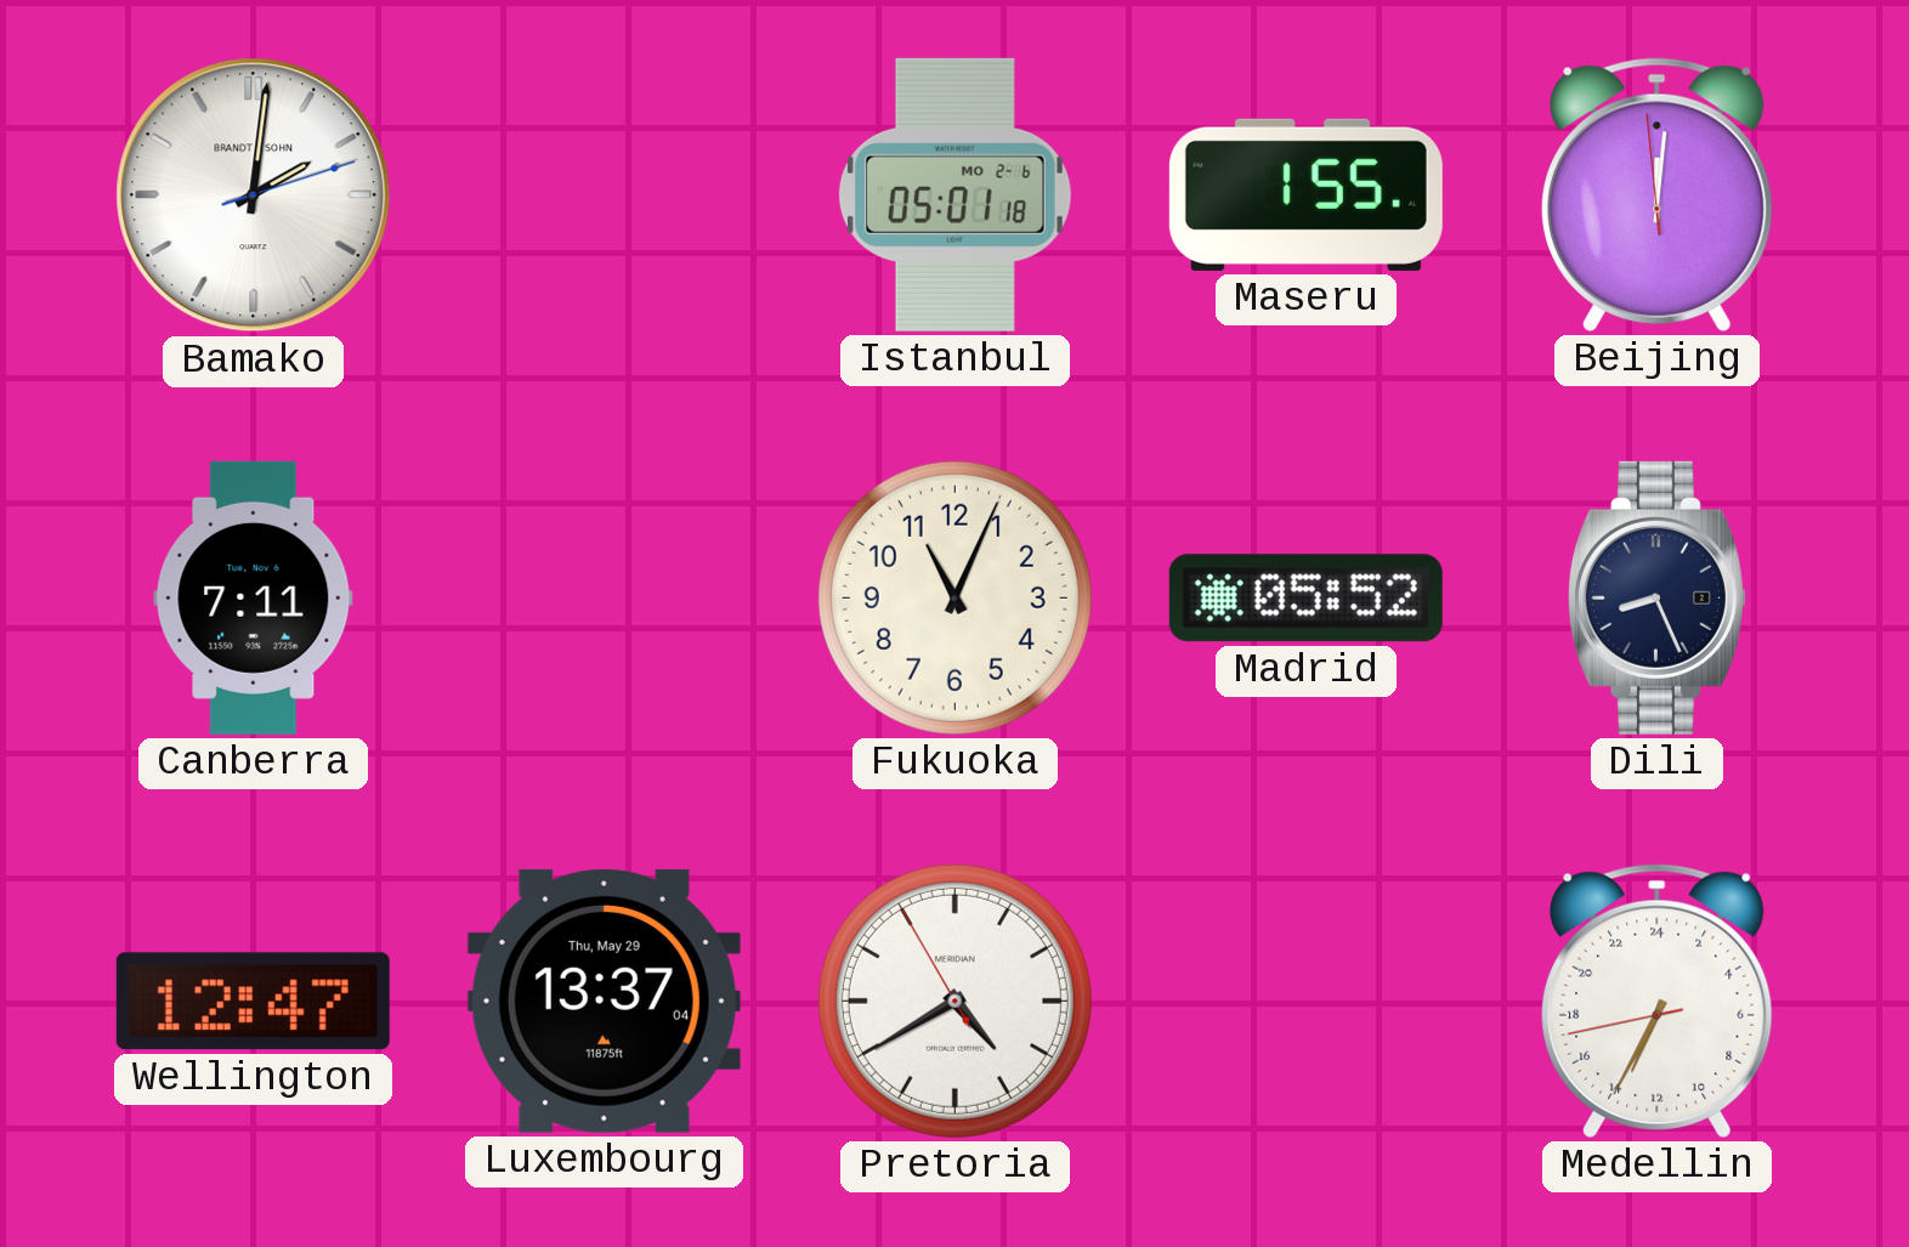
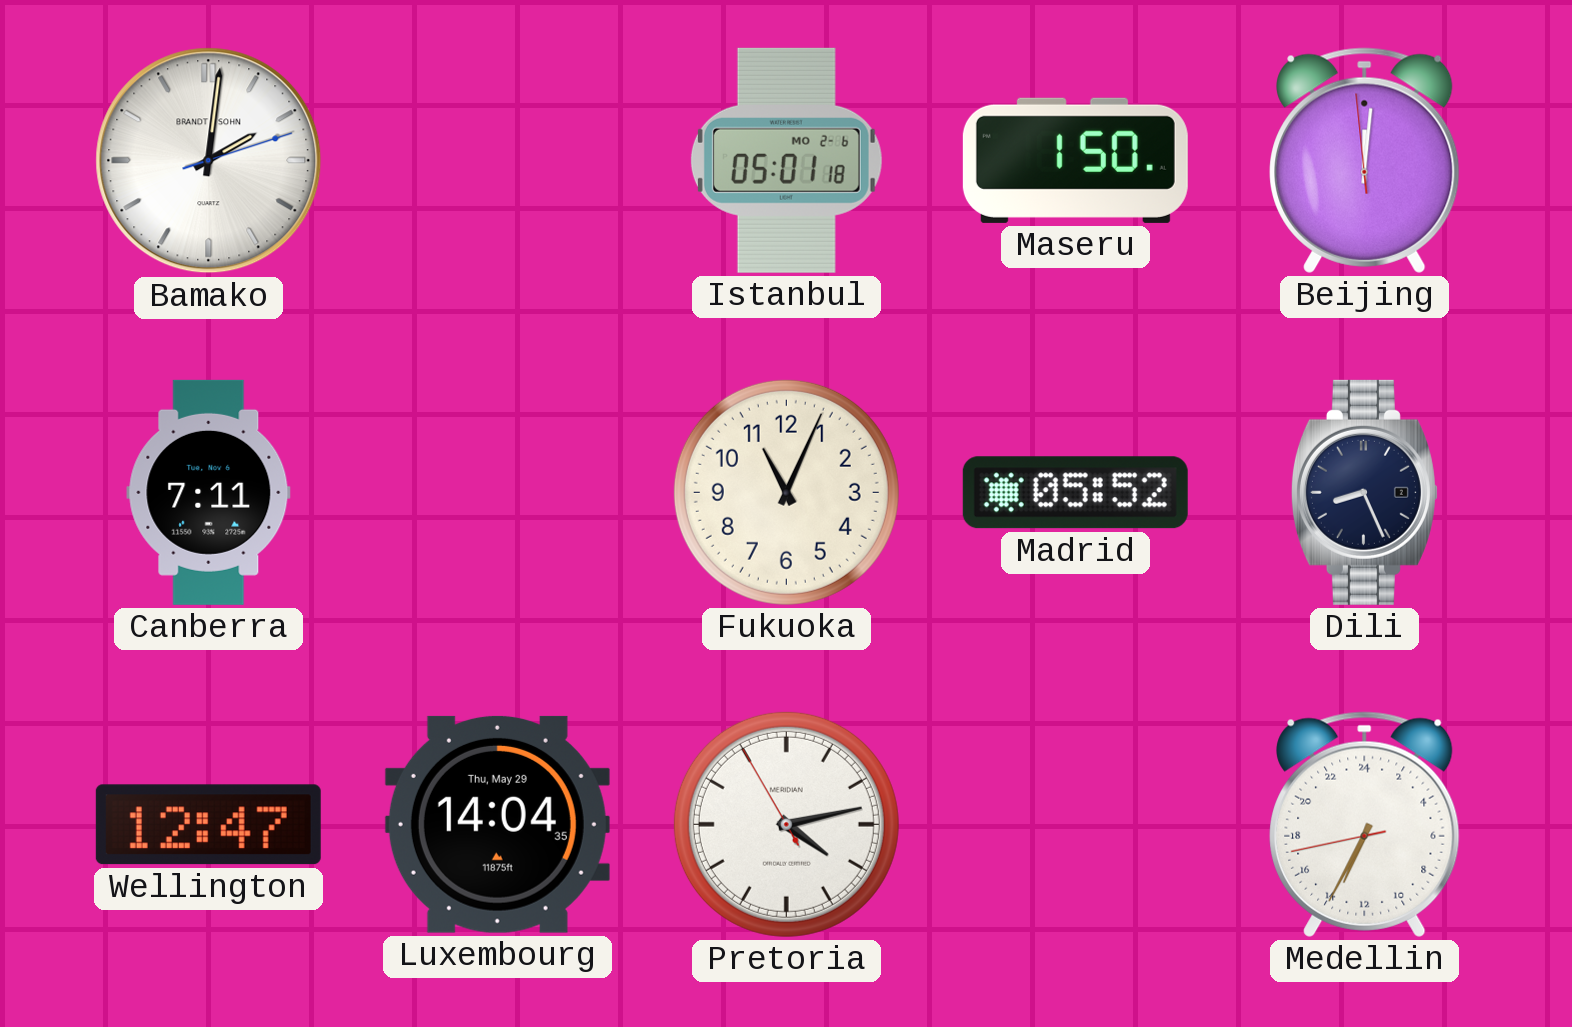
Maseru: 1:55 -> 1:50 (1075, 160)
Luxembourg: 13:37 -> 14:04 (497, 824)
Pretoria: 4:39 -> 4:12 (786, 824)
